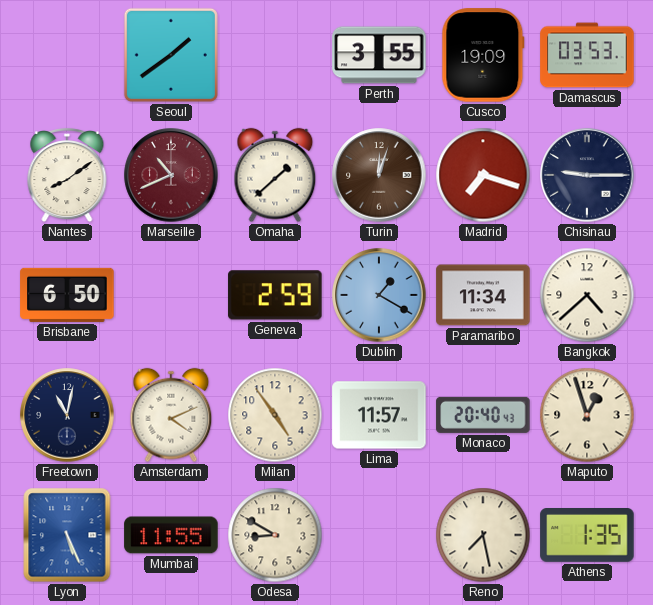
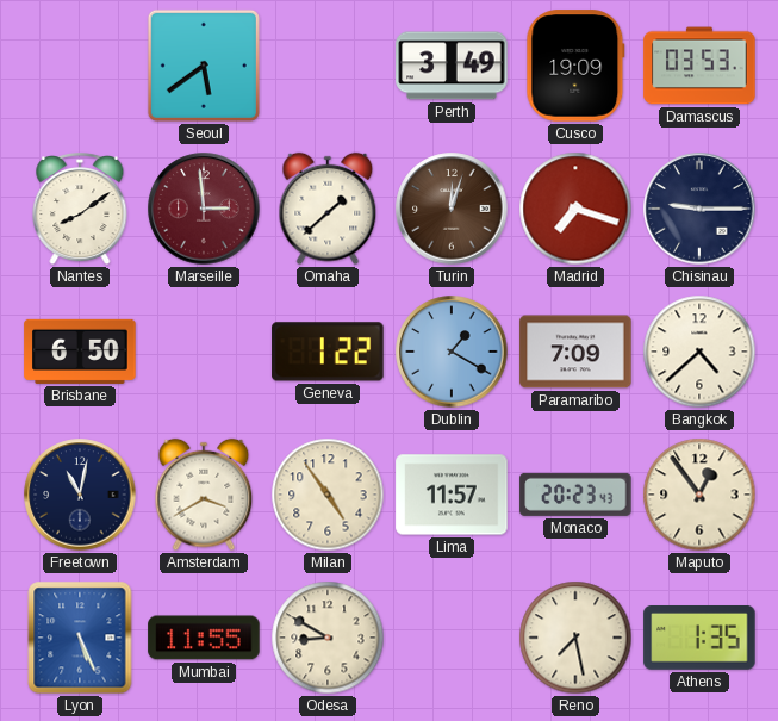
Seoul: 1:39 -> 5:39 (204, 66)
Perth: 3:55 -> 3:49 (452, 66)
Marseille: 10:41 -> 2:59 (204, 209)
Geneva: 2:59 -> 1:22 (328, 352)
Paramaribo: 11:34 -> 7:09 (575, 352)
Amsterdam: 4:11 -> 3:40 (204, 495)
Monaco: 20:40 -> 20:23 (575, 495)
Maputo: 12:57 -> 12:54 (699, 495)
